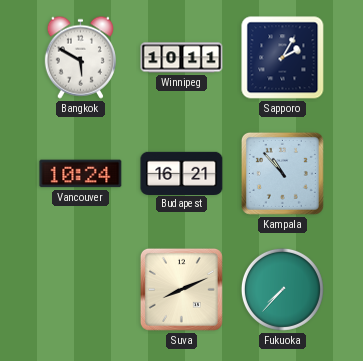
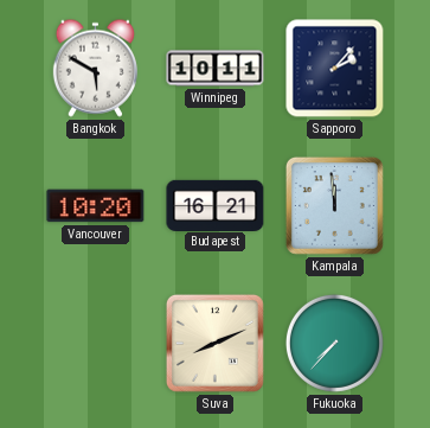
Sapporo: 2:05 -> 2:07 (335, 69)
Vancouver: 10:24 -> 10:20 (96, 206)
Kampala: 10:53 -> 11:59 (334, 205)
